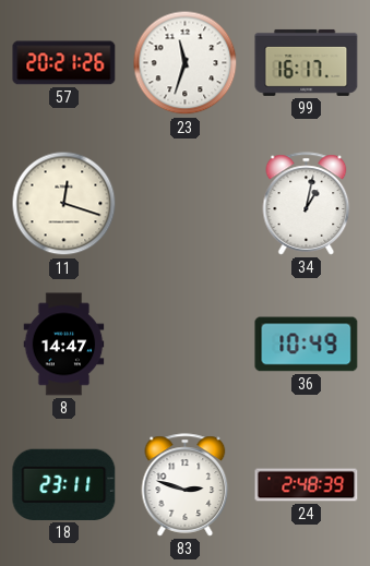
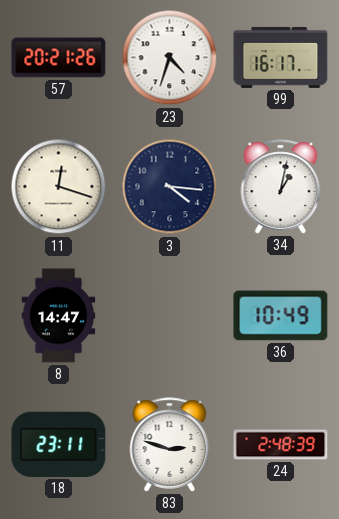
23: 11:33 -> 4:33 (170, 58)
3: none -> 4:16 (170, 187)
